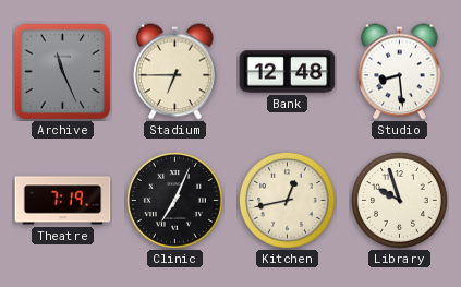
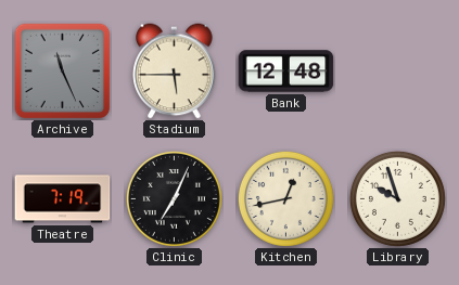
Stadium: 6:45 -> 5:45 (175, 72)
Studio: 8:29 -> none (400, 72)
